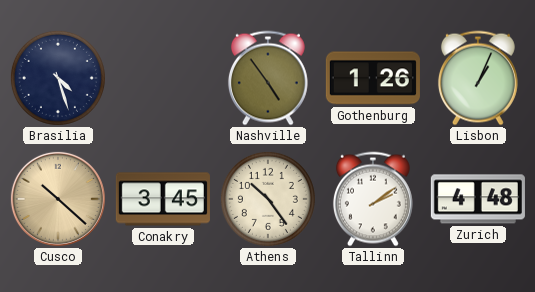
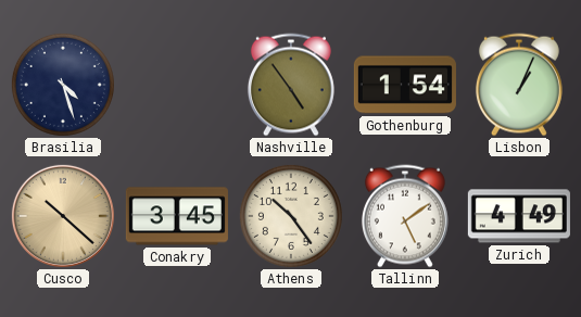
Gothenburg: 1:26 -> 1:54 (405, 85)
Tallinn: 2:09 -> 5:09 (405, 216)
Zurich: 4:48 -> 4:49 (519, 216)
